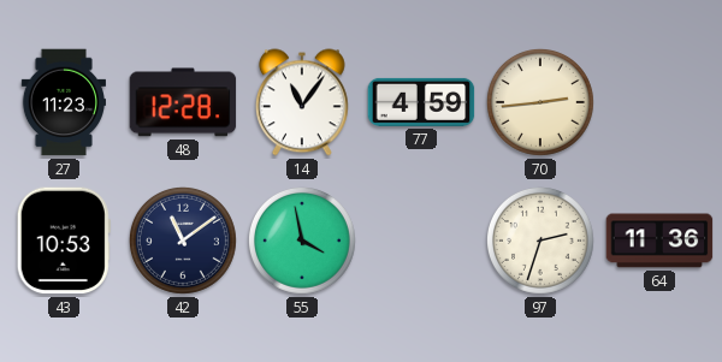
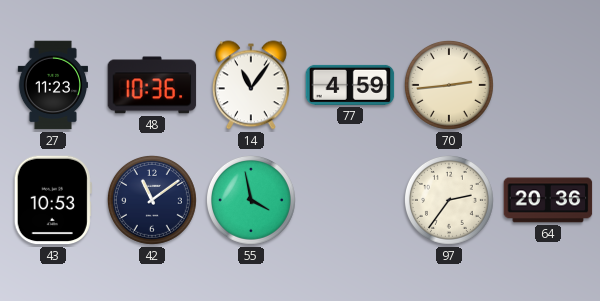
48: 12:28 -> 10:36 (152, 85)
97: 2:33 -> 2:36 (449, 200)
64: 11:36 -> 20:36 (548, 200)
